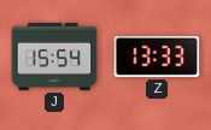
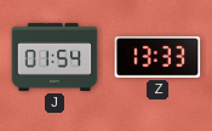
J: 15:54 -> 01:54 (55, 57)
